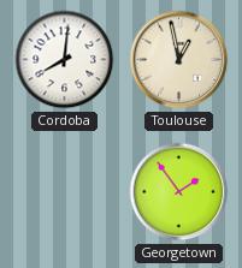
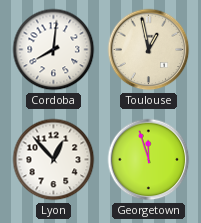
Lyon: none -> 12:53 (54, 160)
Georgetown: 1:54 -> 11:57 (149, 160)
